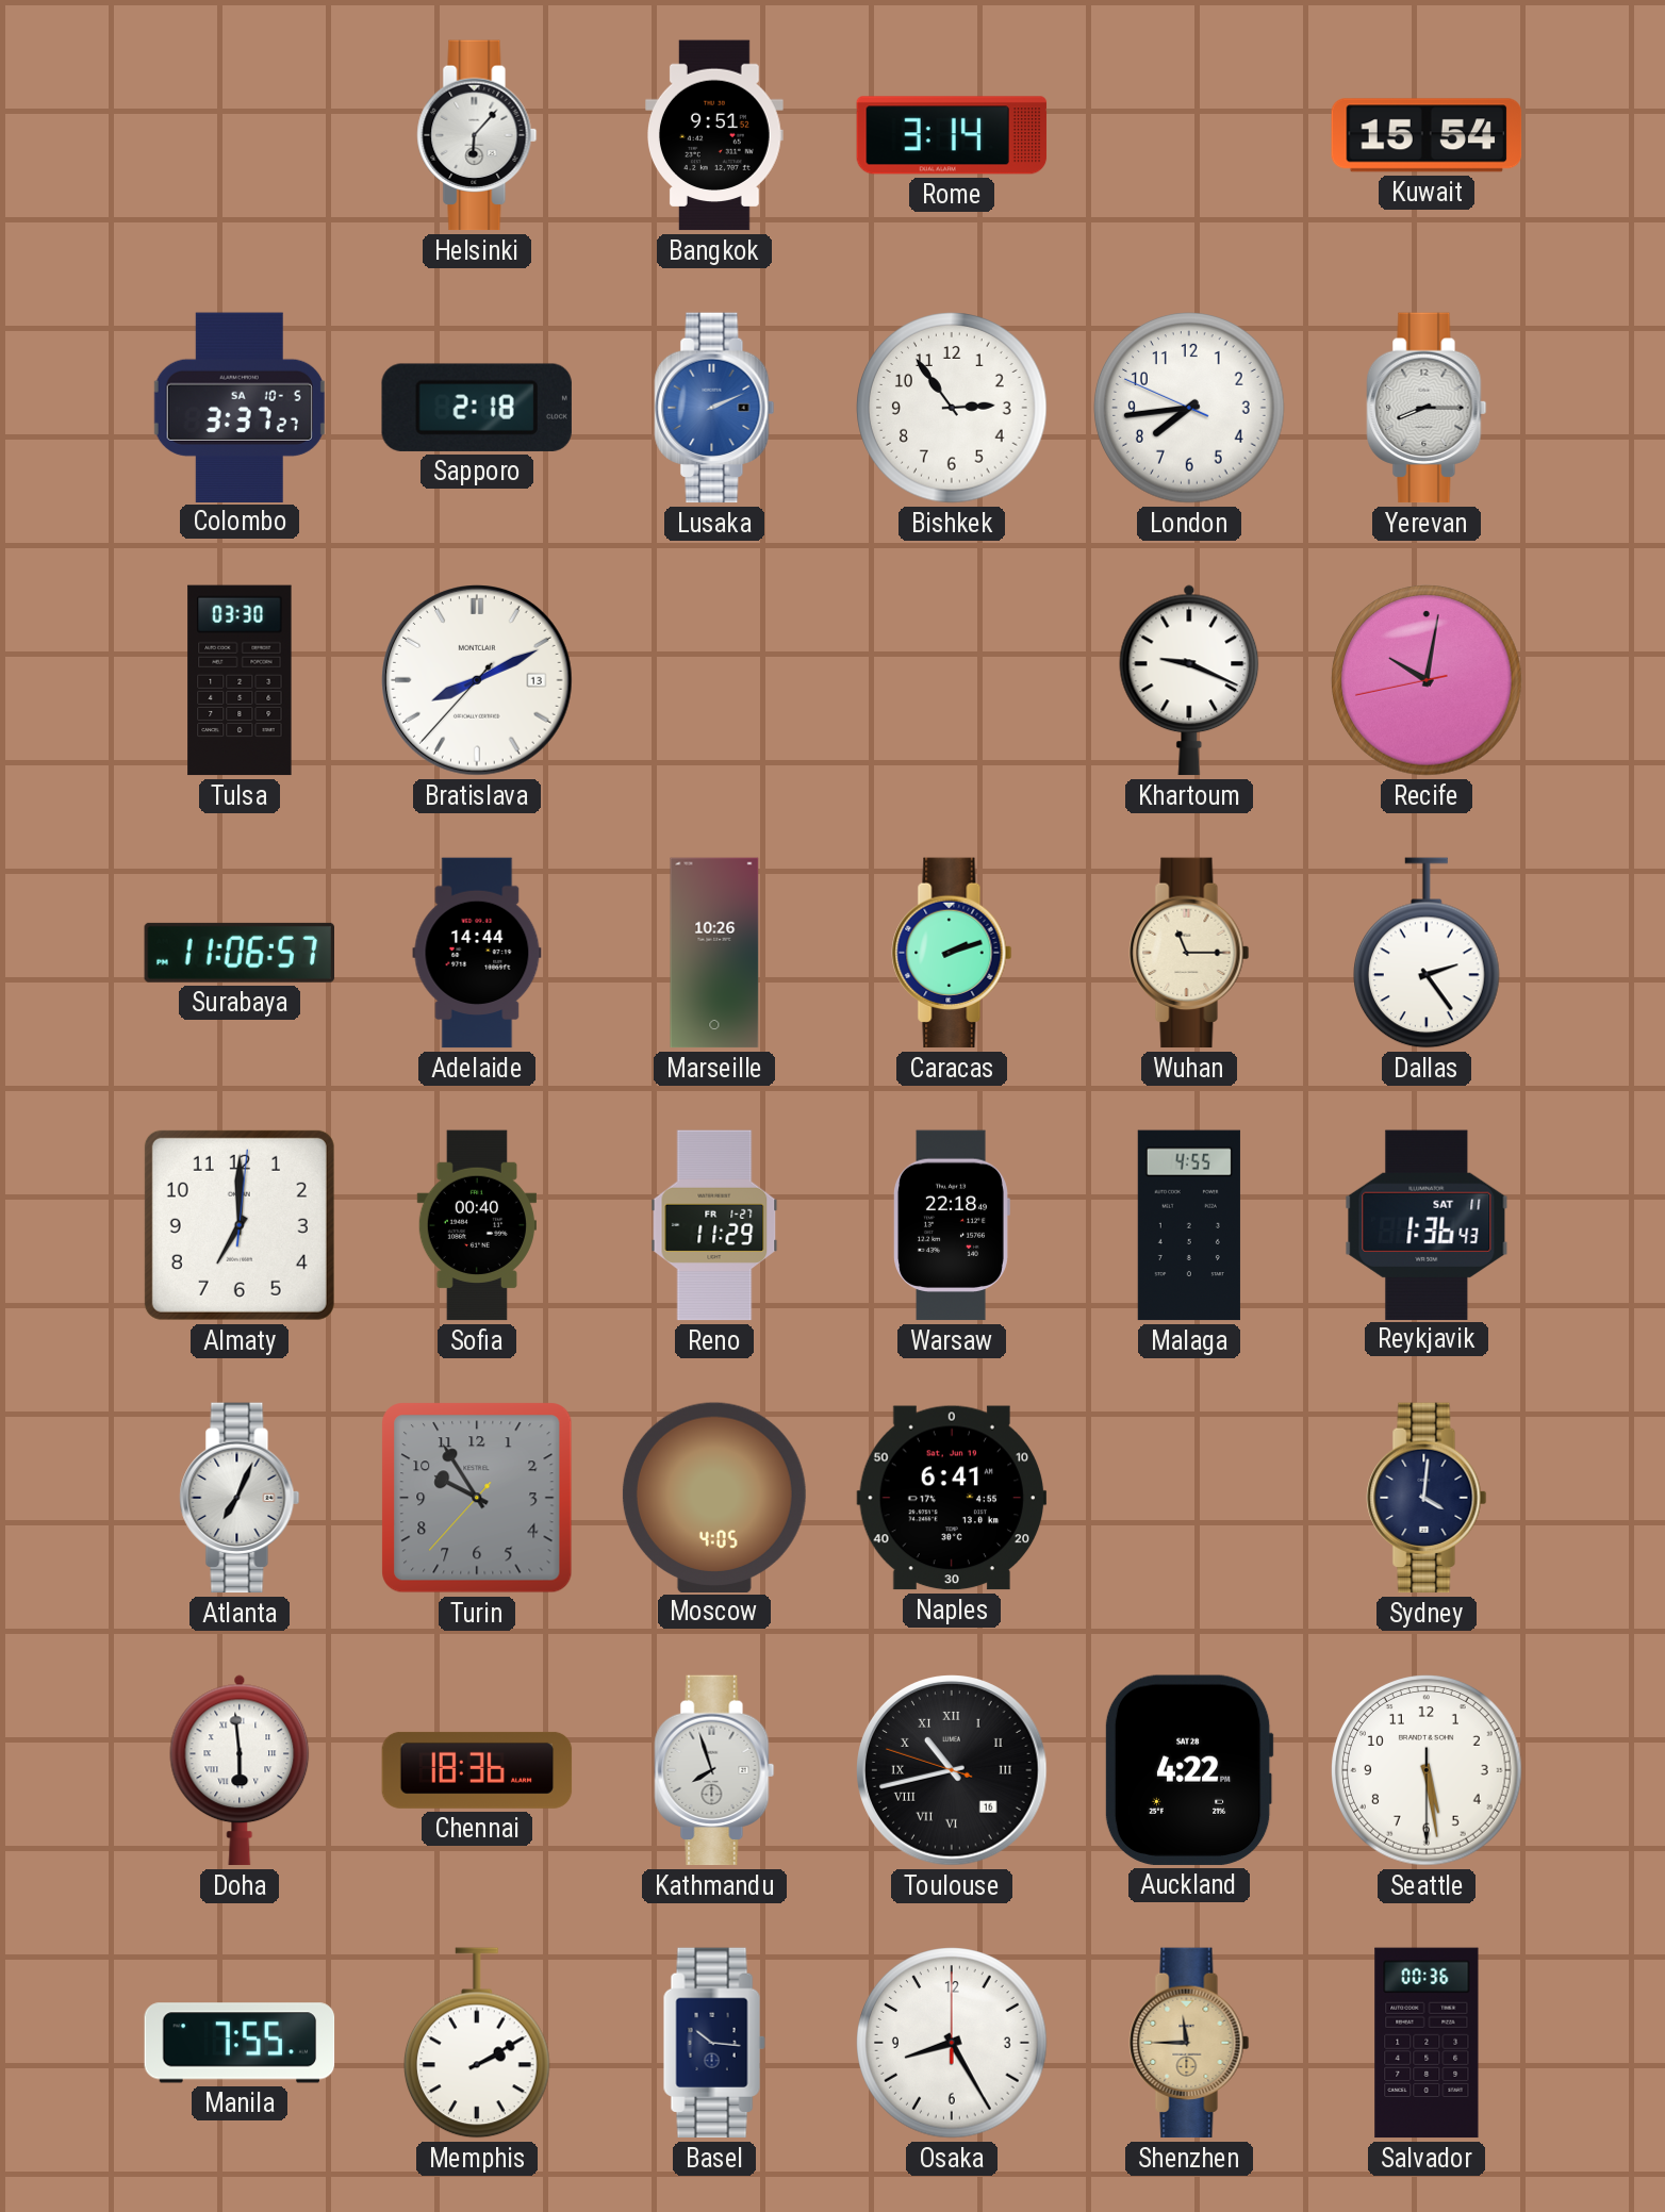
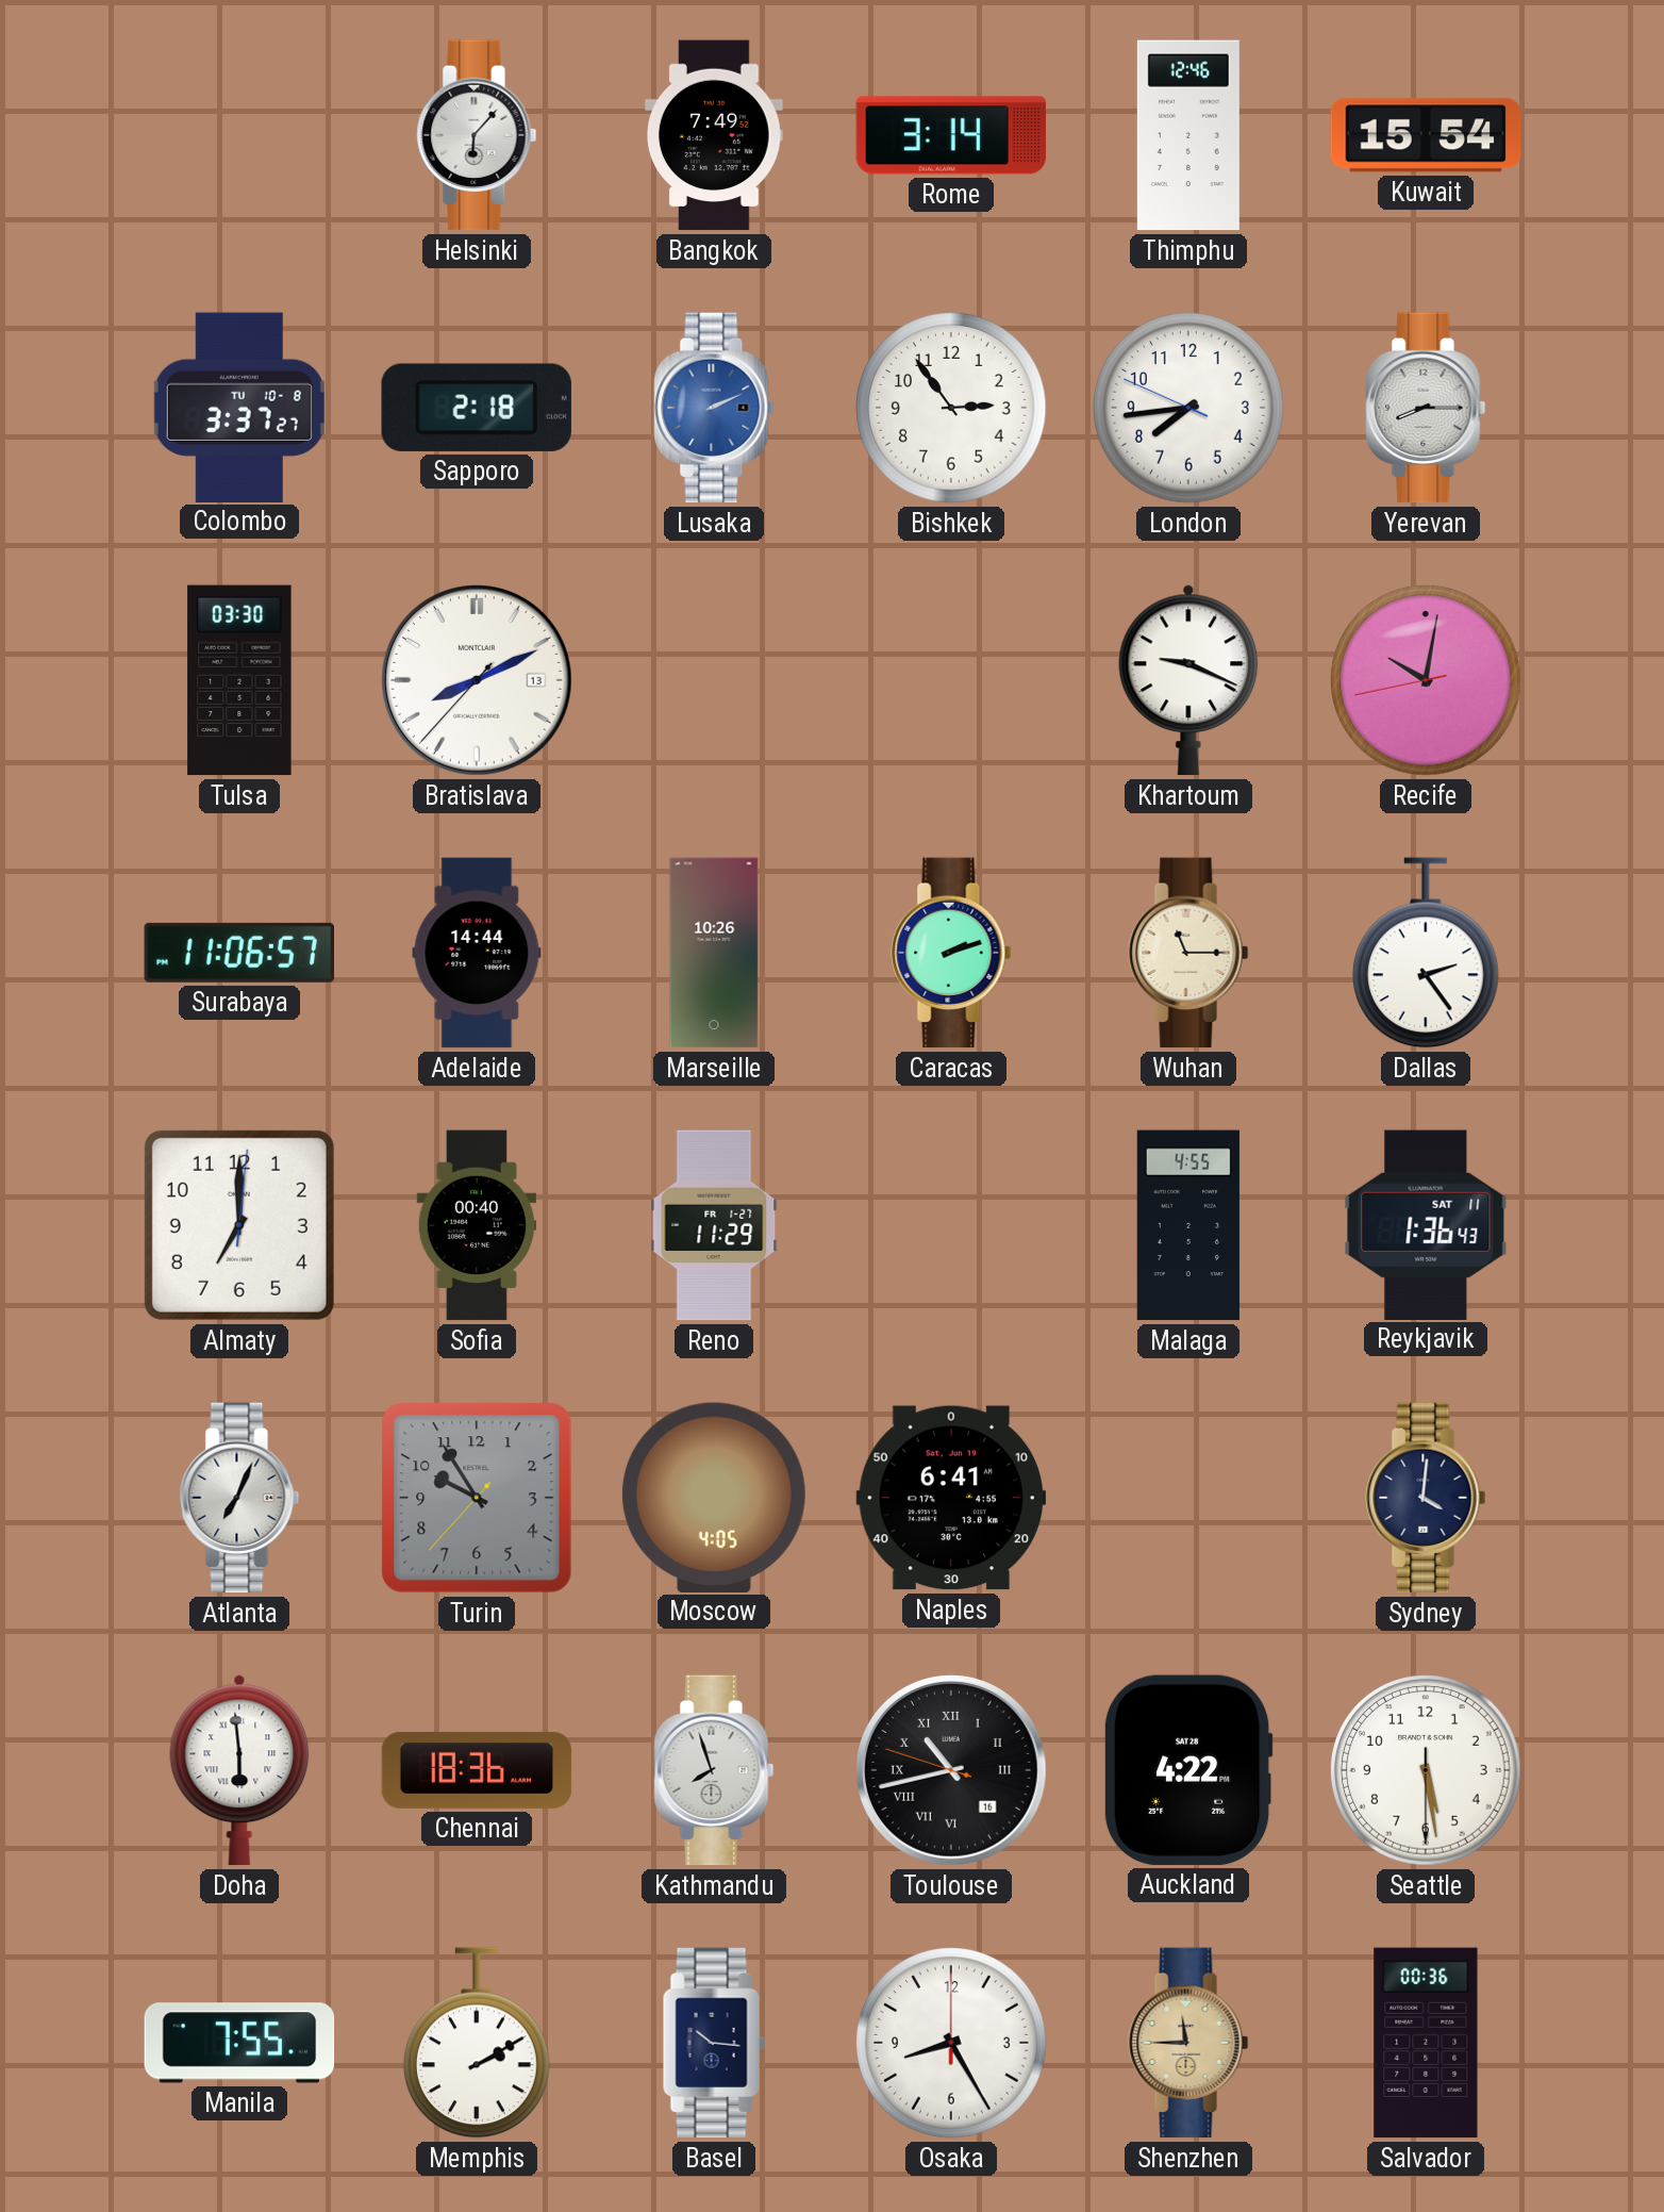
Bangkok: 9:51 -> 7:49 (715, 135)
Thimphu: none -> 12:46 (1188, 135)
Colombo date: SA 10-5 -> TU 10-8 (239, 407)
Warsaw: 22:18 -> none (952, 1225)
